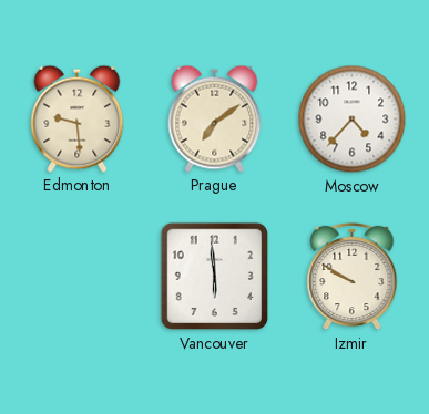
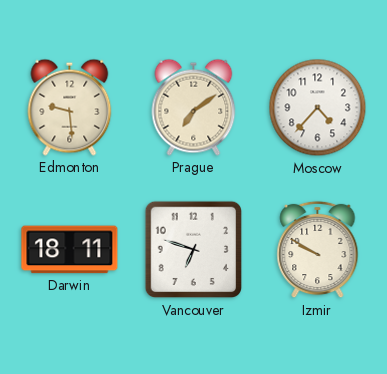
Darwin: none -> 18:11 (70, 250)
Vancouver: 5:59 -> 6:48 (194, 250)
